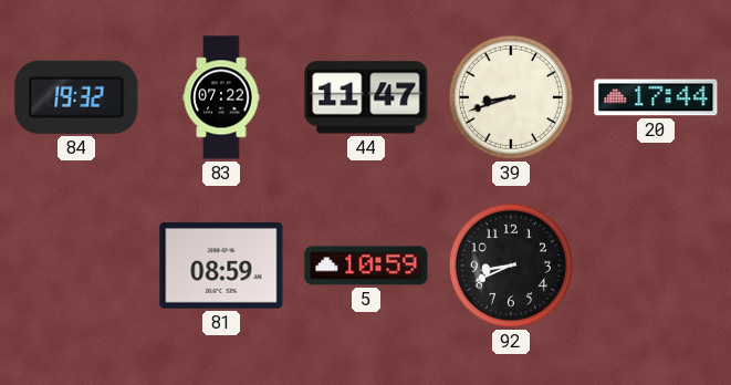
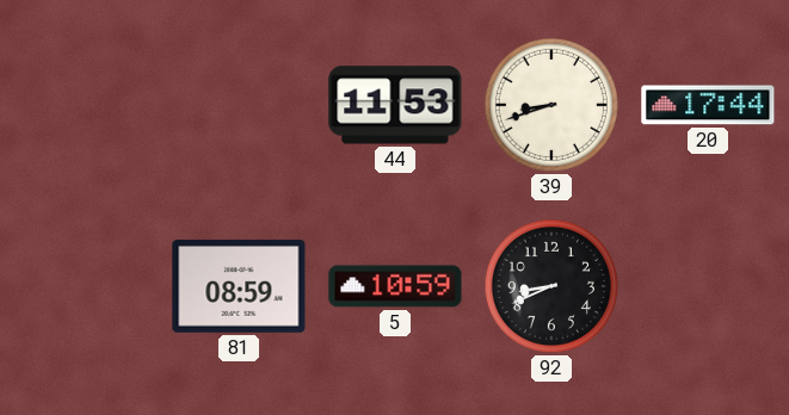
84: 19:32 -> none (76, 97)
83: 07:22 -> none (221, 97)
44: 11:47 -> 11:53 (395, 105)
